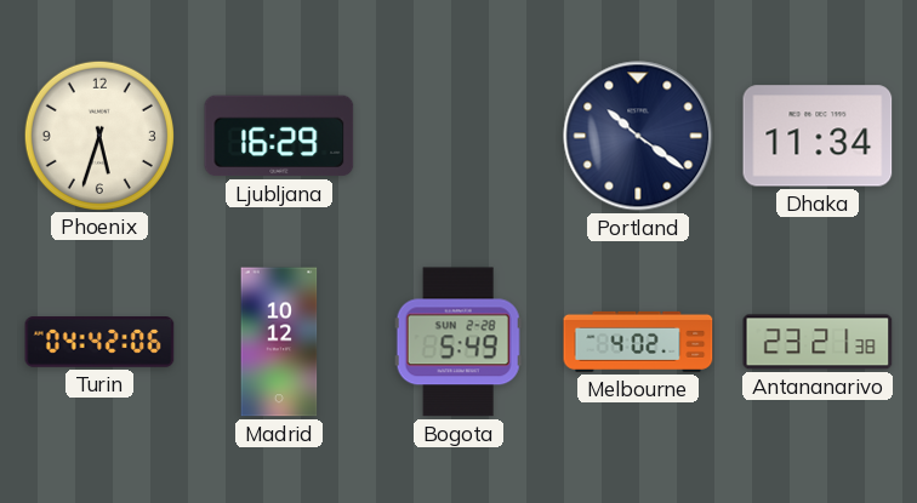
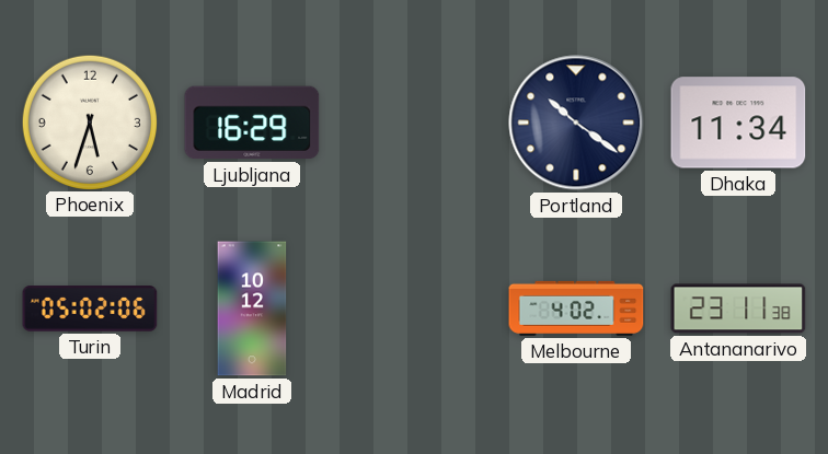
Turin: 04:42 -> 05:02 (90, 309)
Bogota: 5:49 -> none (458, 342)
Antananarivo: 23:21 -> 23:11 (738, 309)
